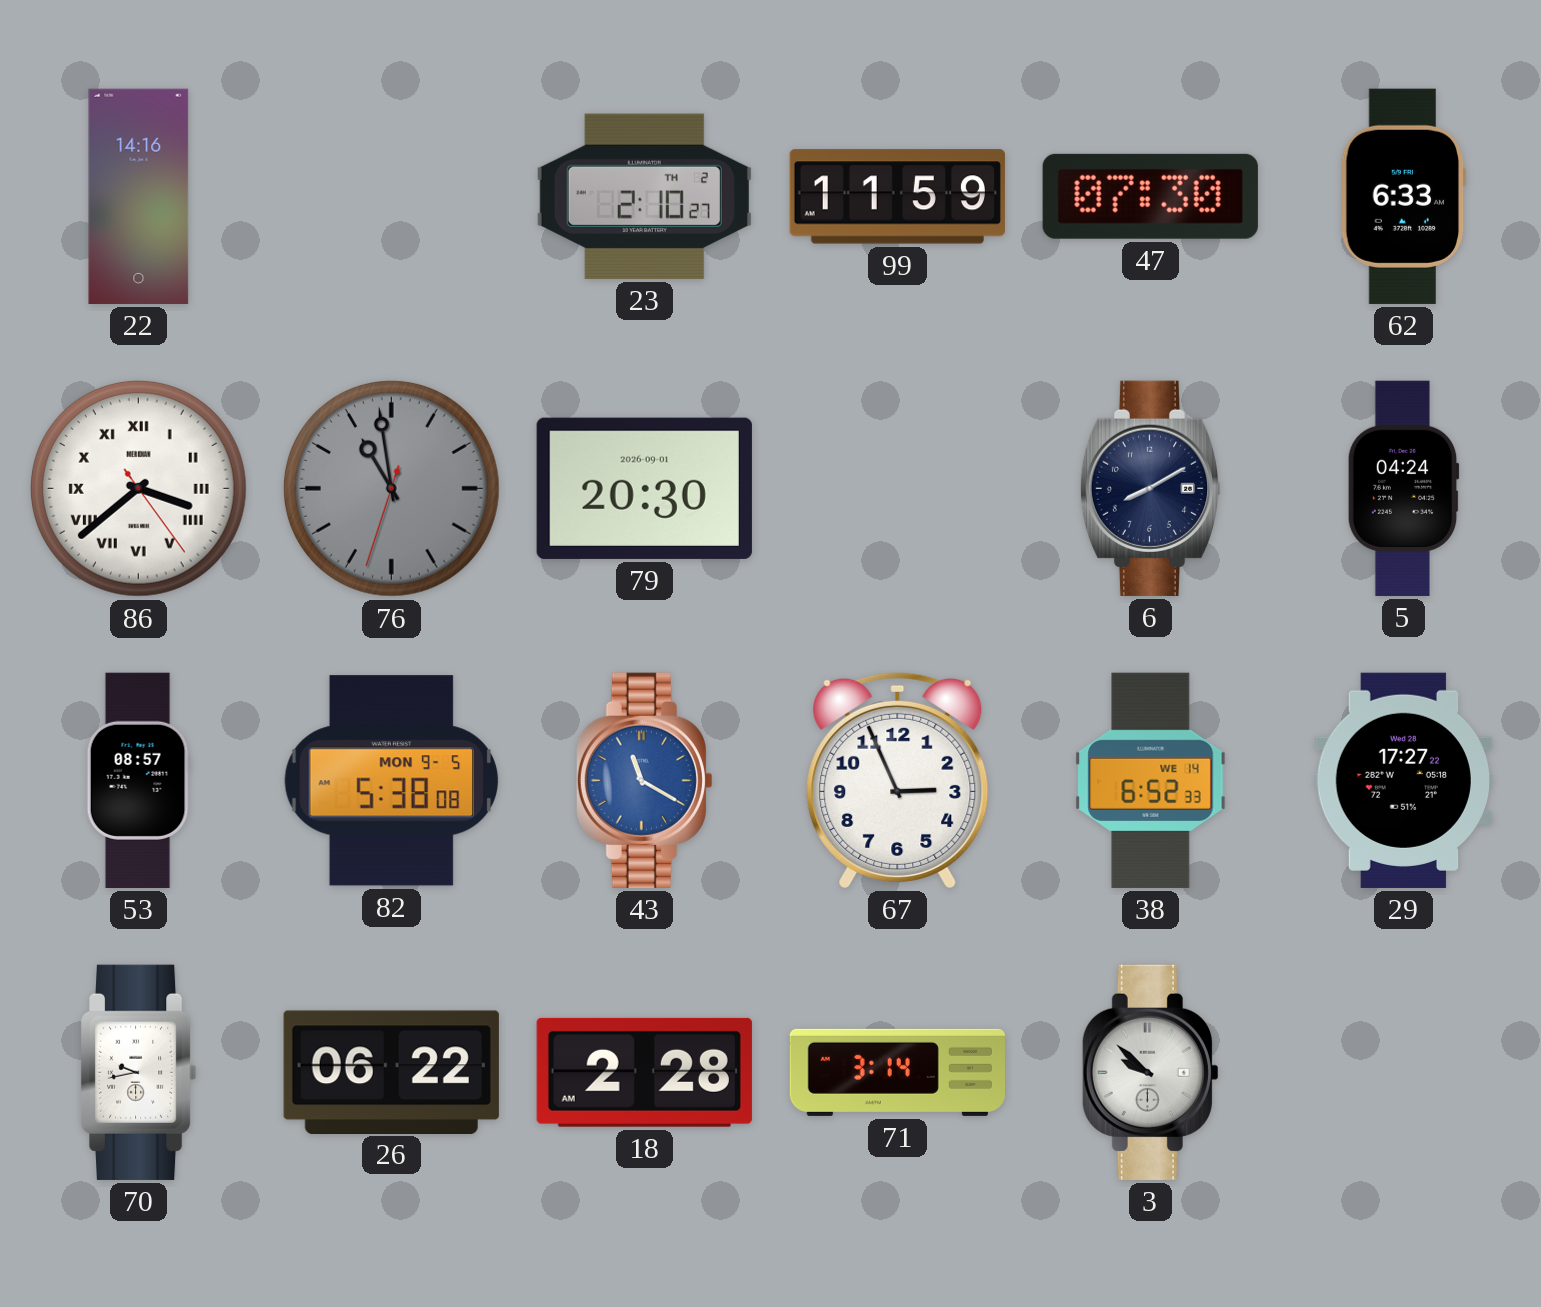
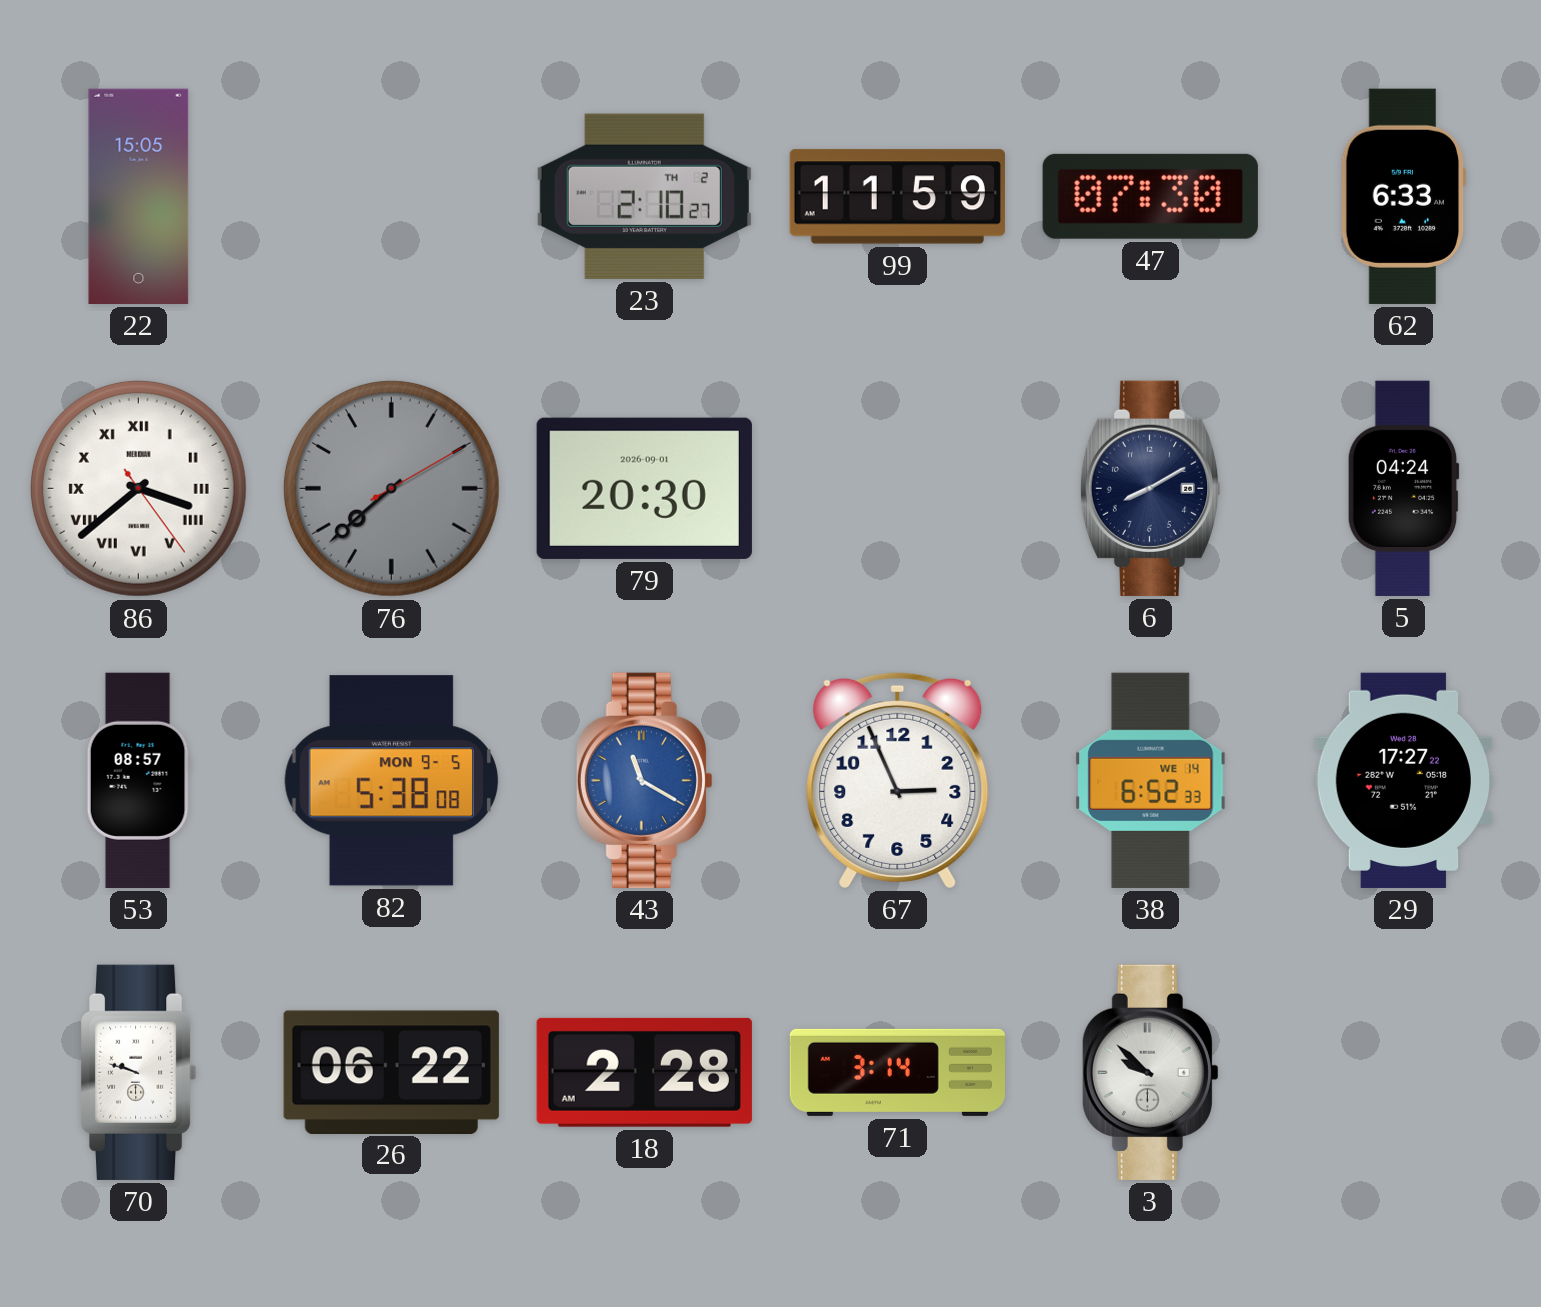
22: 14:16 -> 15:05 (139, 196)
76: 10:58 -> 7:38 (391, 488)
70: 9:43 -> 9:48 (138, 1072)
